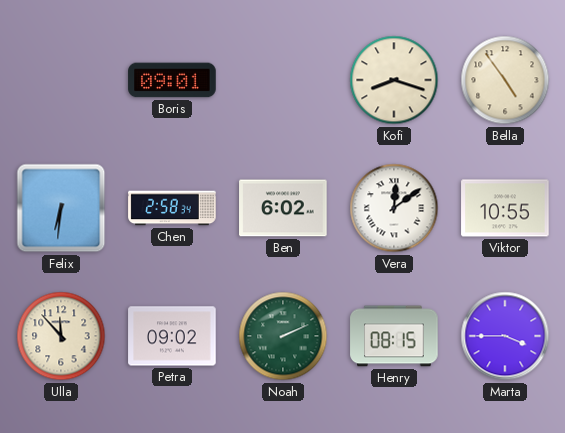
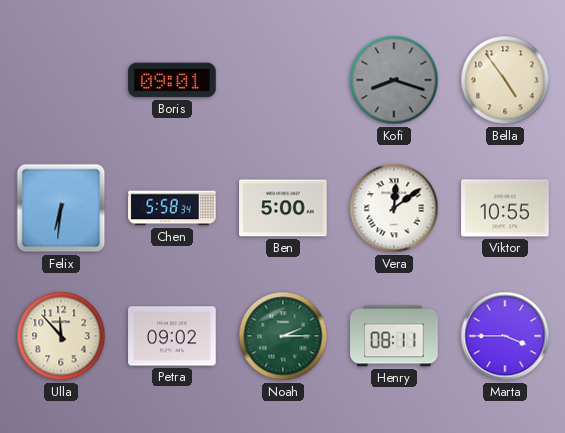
Kofi dial: cream -> grey (394, 80)
Chen: 2:58 -> 5:58 (172, 208)
Ben: 6:02 -> 5:00 (283, 208)
Noah: 2:11 -> 2:15 (283, 336)
Henry: 08:15 -> 08:11 (394, 336)
